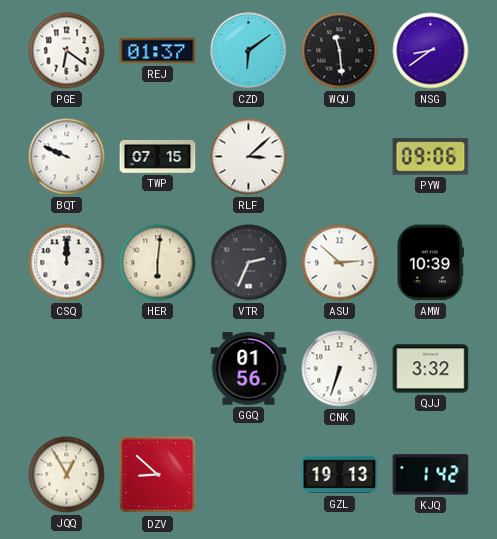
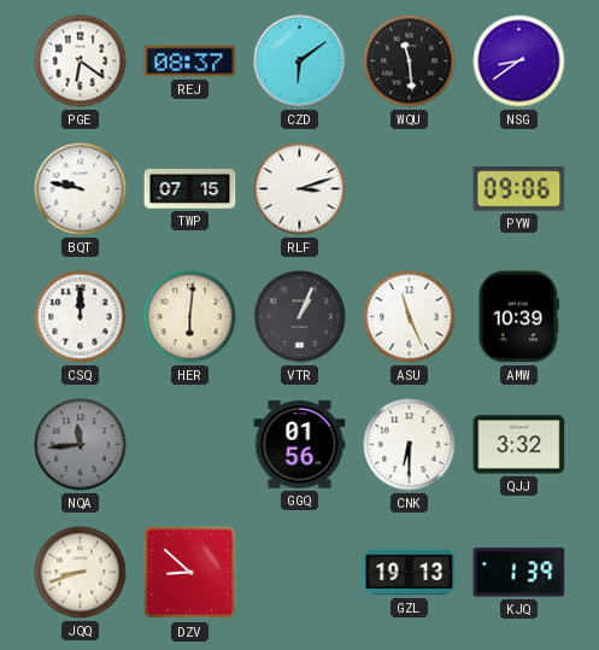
REJ: 01:37 -> 08:37 (190, 62)
BQT: 9:49 -> 9:47 (81, 189)
RLF: 3:08 -> 3:12 (300, 189)
VTR: 2:34 -> 1:04 (300, 317)
ASU: 2:52 -> 11:26 (410, 317)
NQA: none -> 11:44 (81, 445)
CNK: 6:33 -> 6:30 (410, 445)
JQQ: 12:55 -> 8:42 (81, 573)
KJQ: 1:42 -> 1:39 (519, 573)
